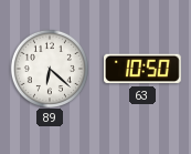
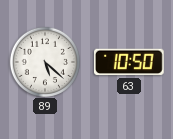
89: 6:22 -> 5:22 (44, 61)
